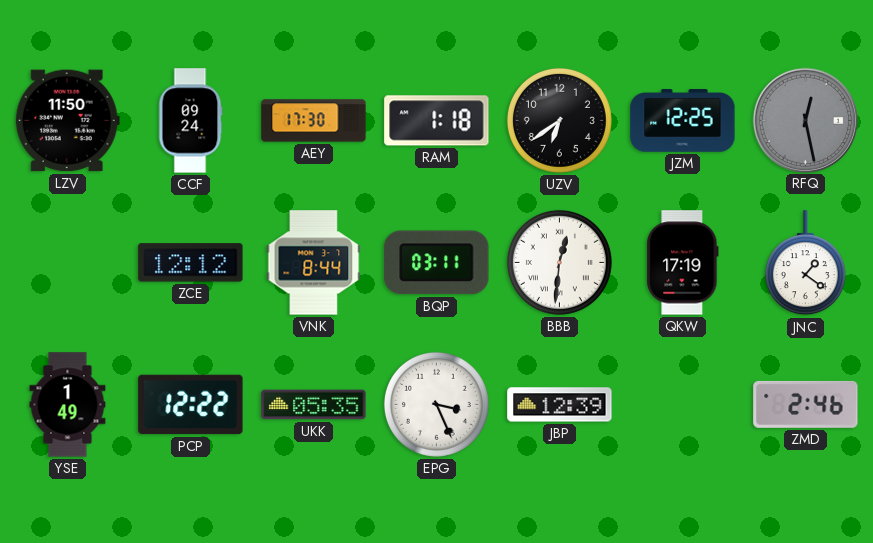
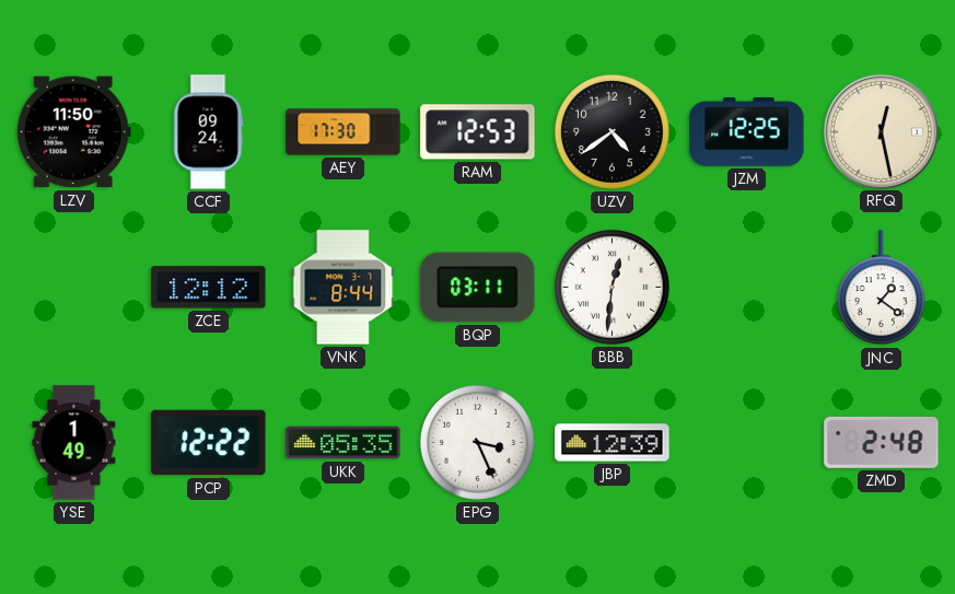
RAM: 1:18 -> 12:53 (478, 132)
UZV: 6:39 -> 4:39 (612, 131)
RFQ dial: grey -> cream (881, 131)
QKW: 17:19 -> none (683, 263)
ZMD: 2:46 -> 2:48 (882, 442)
